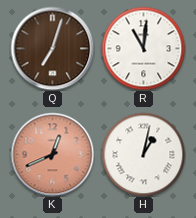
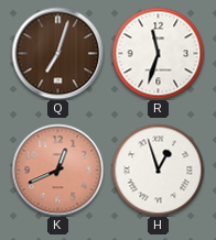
R: 11:01 -> 11:33 (158, 53)
H: 1:02 -> 12:57 (158, 170)
